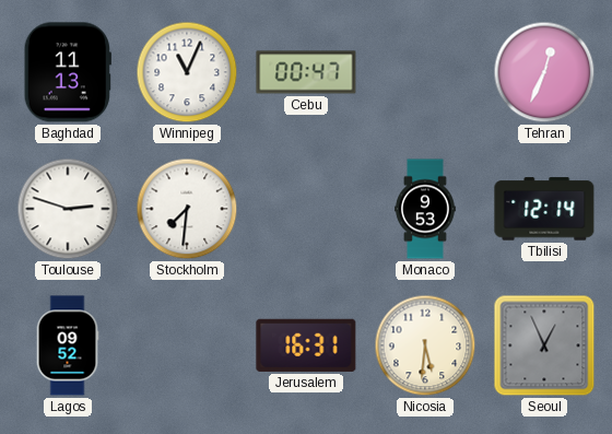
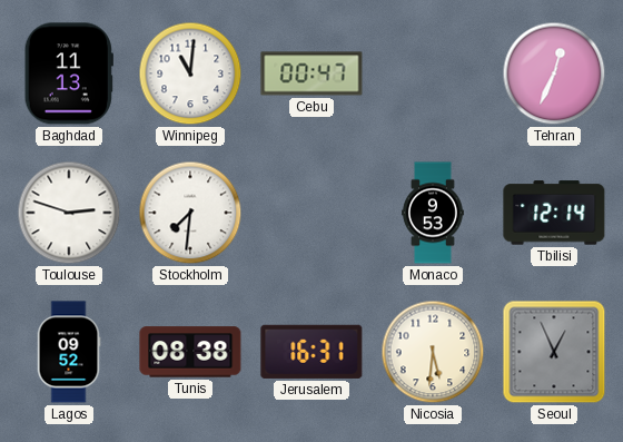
Winnipeg: 11:04 -> 11:01 (190, 73)
Tunis: none -> 08:38 (190, 352)
